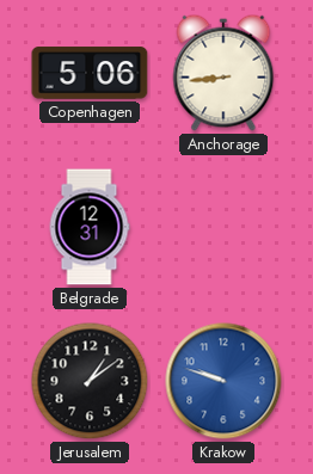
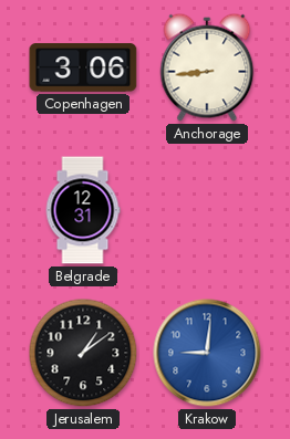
Copenhagen: 5:06 -> 3:06 (83, 67)
Krakow: 9:48 -> 9:01 (207, 353)
